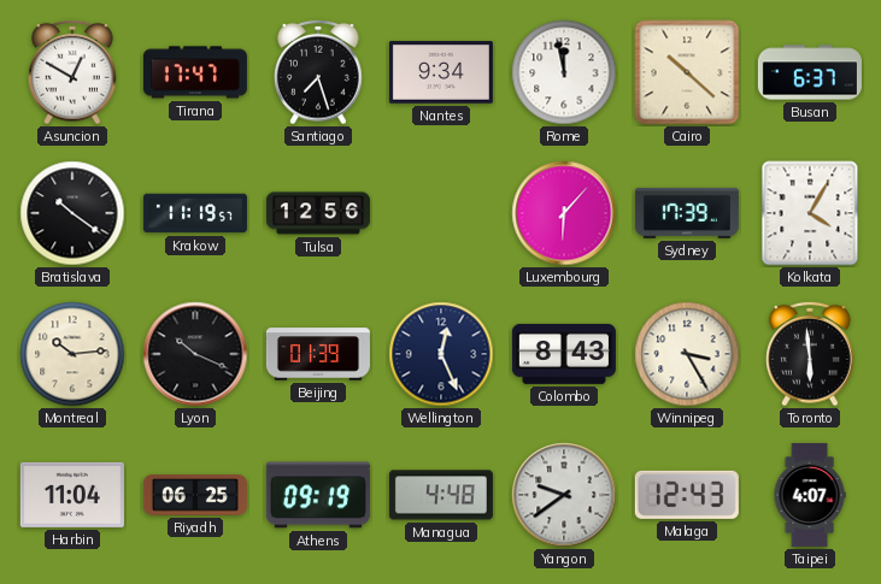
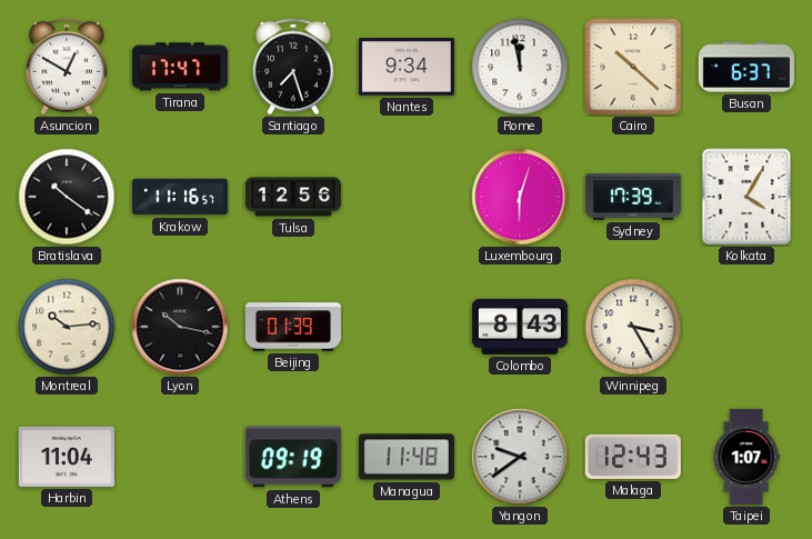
Krakow: 11:19 -> 11:16 (180, 197)
Luxembourg: 6:07 -> 6:03 (520, 197)
Lyon: 10:19 -> 10:17 (180, 327)
Wellington: 12:26 -> none (441, 354)
Toronto: 5:59 -> none (810, 354)
Riyadh: 06:25 -> none (195, 495)
Managua: 4:48 -> 11:48 (407, 457)
Taipei: 4:07 -> 1:07 (746, 457)
